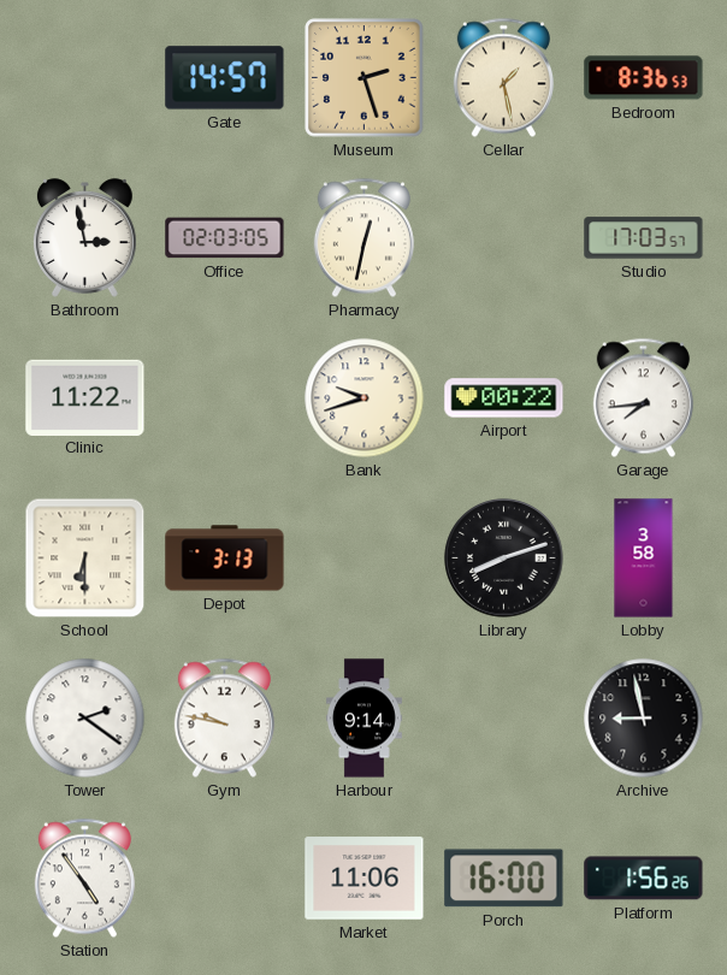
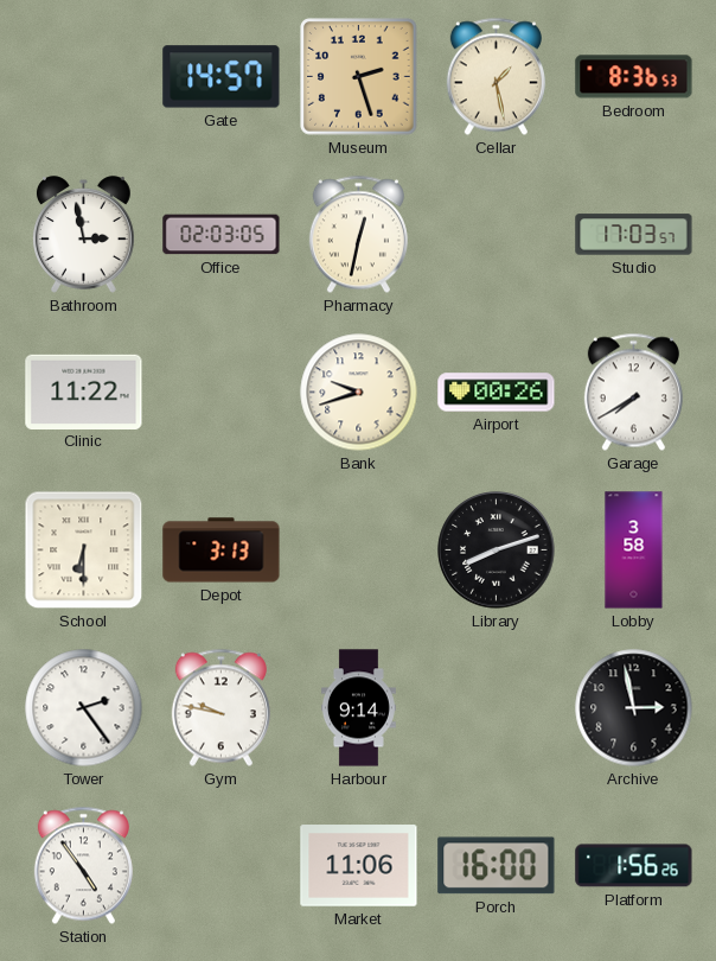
Airport: 00:22 -> 00:26 (497, 393)
Garage: 7:44 -> 7:40 (633, 393)
Tower: 2:21 -> 2:24 (84, 708)
Archive: 8:58 -> 2:58 (634, 708)
